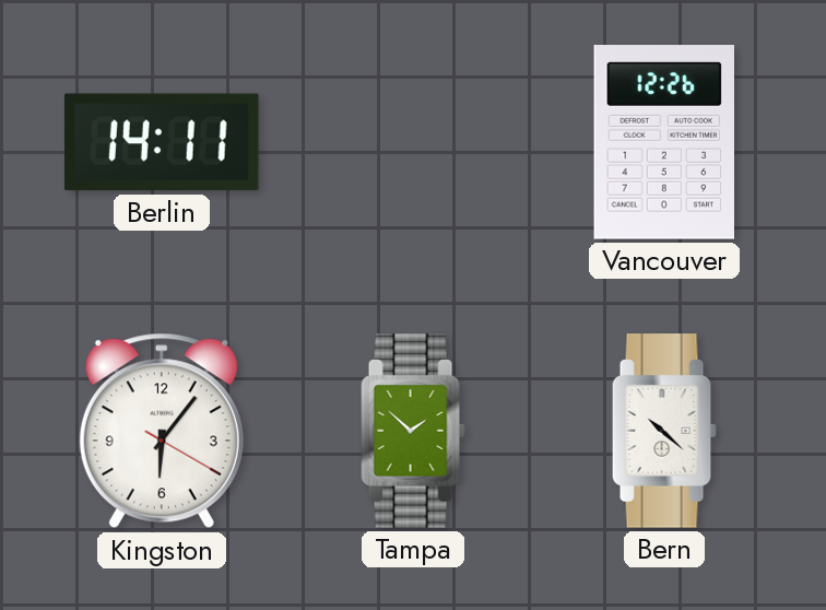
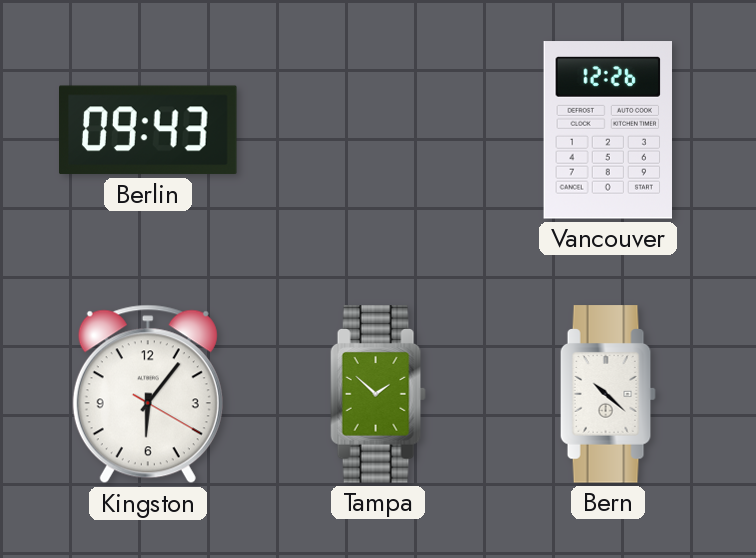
Berlin: 14:11 -> 09:43 (149, 130)
